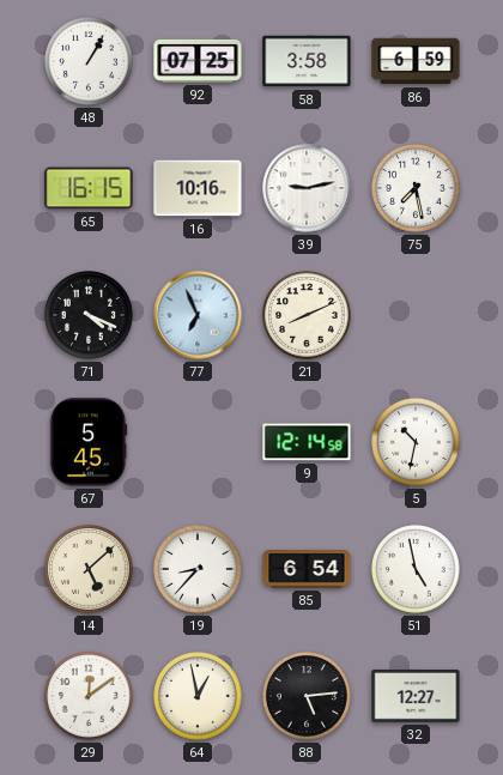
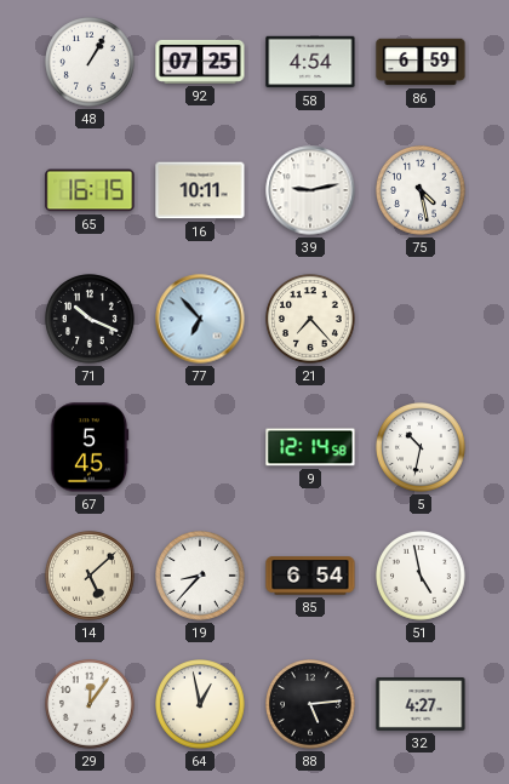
58: 3:58 -> 4:54 (310, 62)
16: 10:16 -> 10:11 (200, 190)
75: 7:28 -> 4:28 (422, 191)
71: 4:19 -> 10:19 (91, 320)
77: 6:56 -> 6:53 (200, 319)
21: 8:11 -> 7:23 (311, 320)
29: 12:09 -> 12:06 (91, 705)
32: 12:27 -> 4:27 (421, 705)
